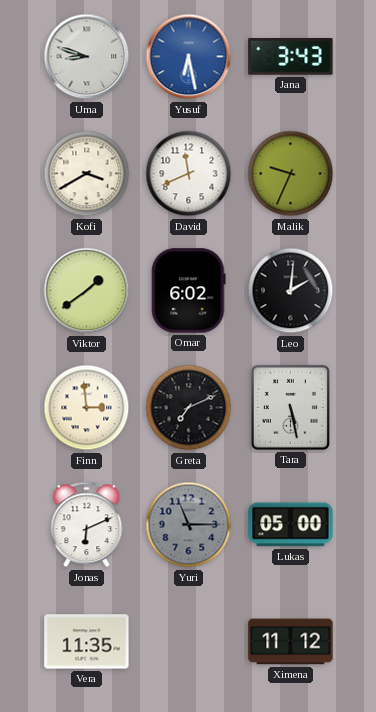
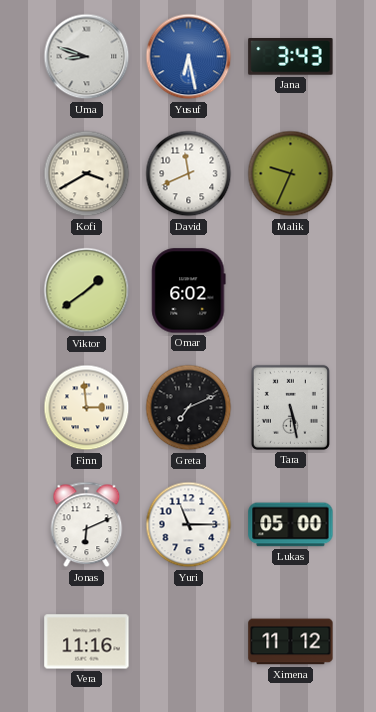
Leo: 2:01 -> none (291, 291)
Yuri dial: grey -> white (189, 525)
Vera: 11:35 -> 11:16 (87, 642)
